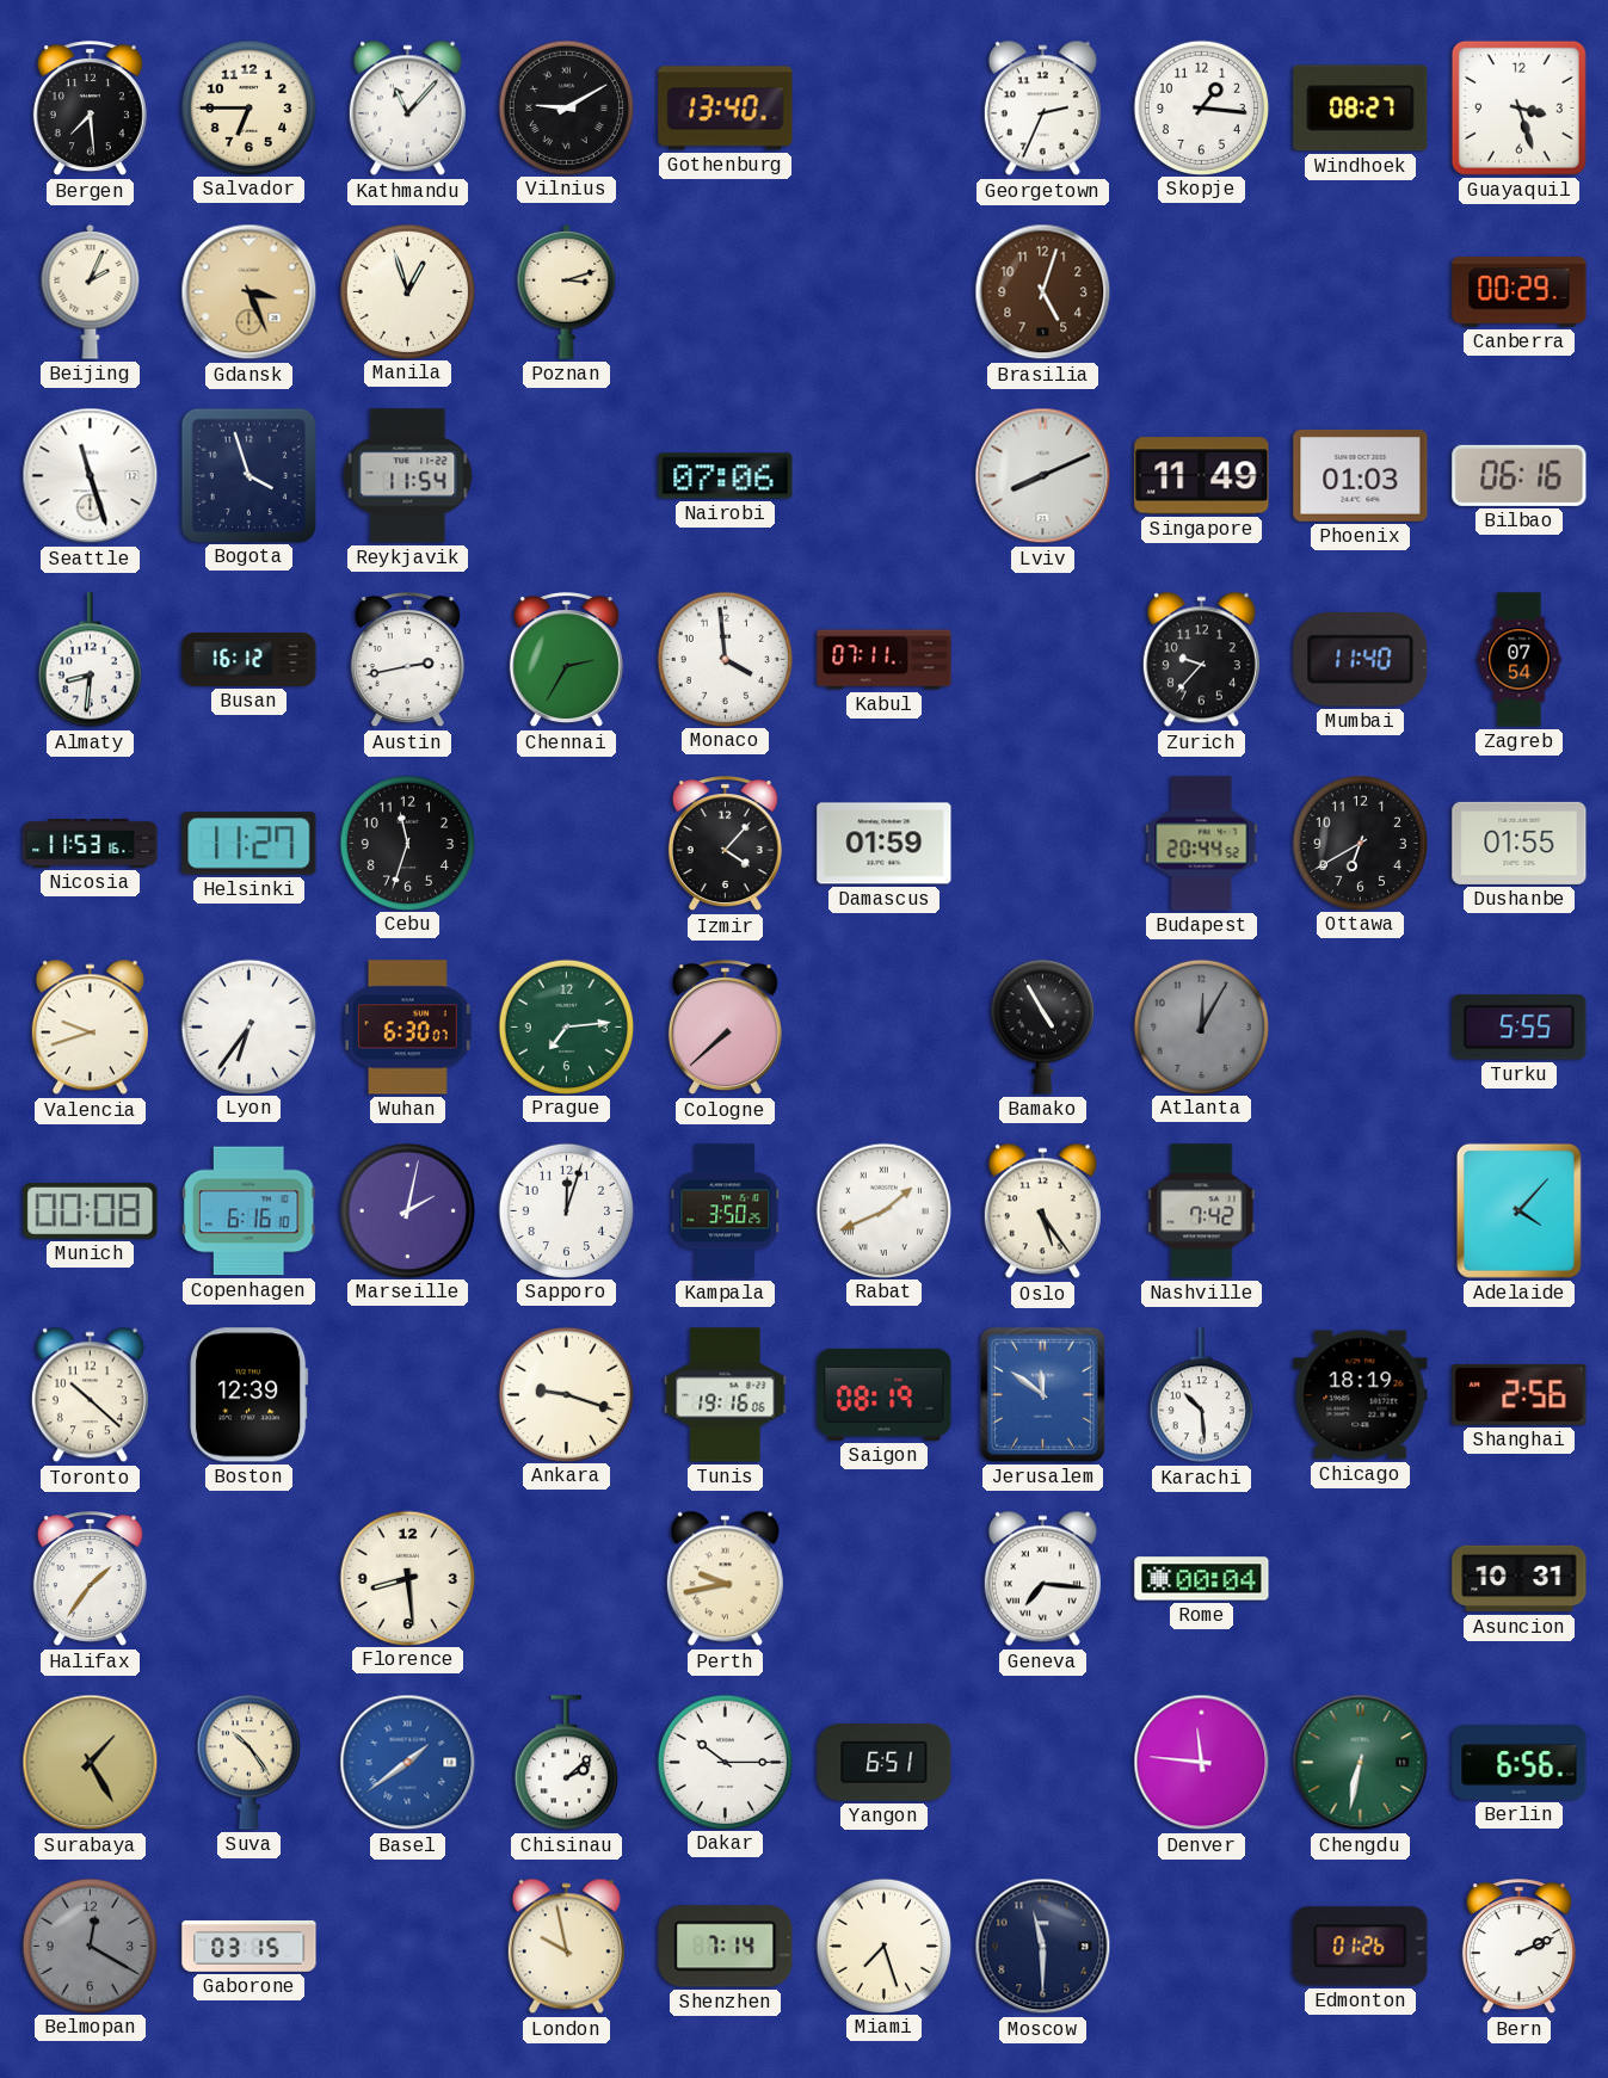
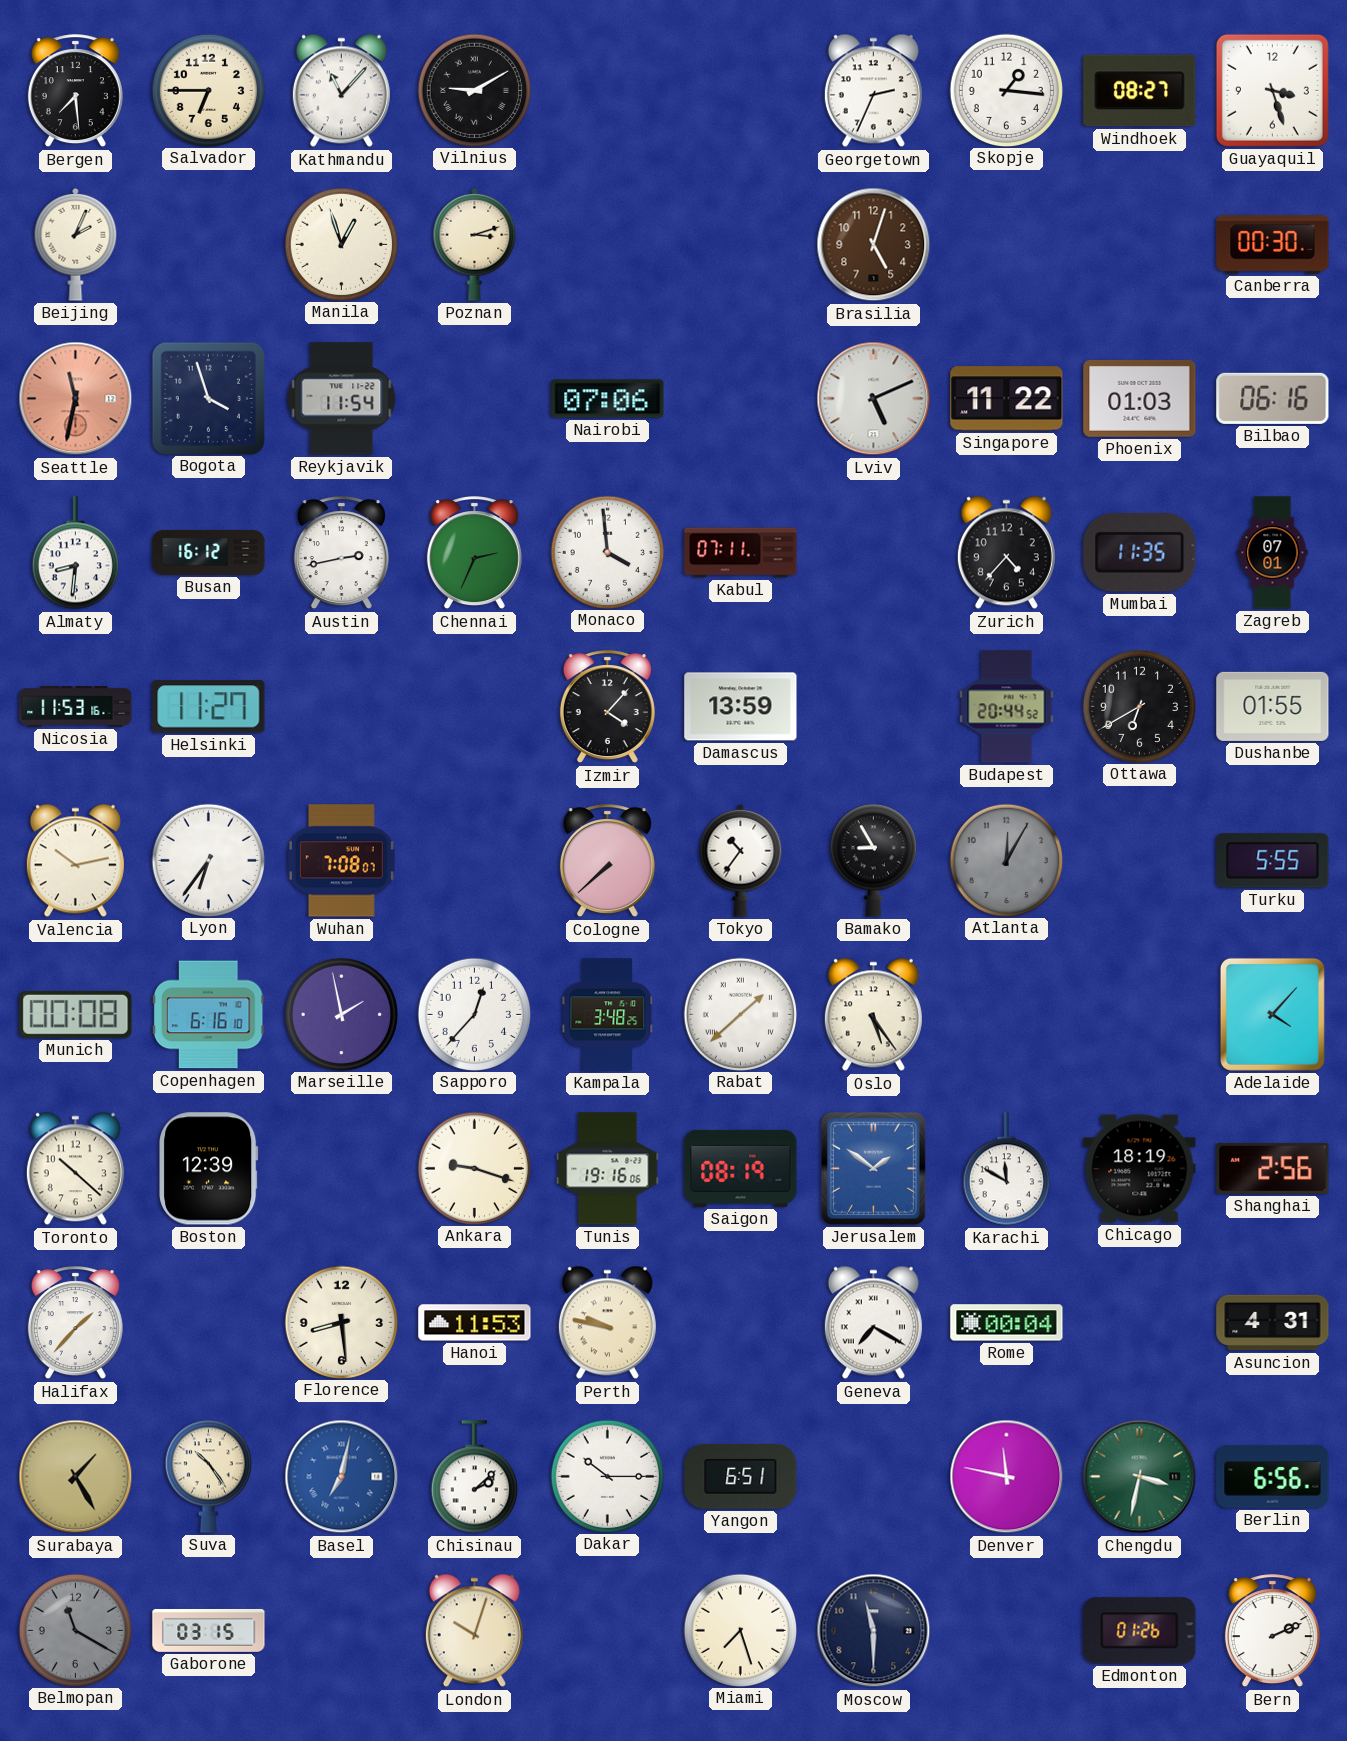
Gothenburg: 13:40 -> none (726, 109)
Gdansk: 3:26 -> none (249, 292)
Canberra: 00:29 -> 00:30 (1273, 245)
Seattle: 11:27 -> 11:32 (76, 399)
Seattle dial: white -> salmon (76, 399)
Lviv: 8:11 -> 5:11 (874, 399)
Singapore: 11:49 -> 11:22 (1007, 399)
Chennai: 2:35 -> 2:34 (474, 553)
Zurich: 9:37 -> 4:37 (1006, 553)
Mumbai: 11:40 -> 11:35 (1140, 553)
Zagreb: 07:54 -> 07:01 (1273, 553)
Cebu: 11:33 -> none (407, 843)
Damascus: 01:59 -> 13:59 (741, 707)
Valencia: 9:42 -> 10:13 (75, 861)
Wuhan: 6:30 -> 7:08 (341, 861)
Prague: 7:14 -> none (566, 1026)
Tokyo: none -> 10:36 (741, 860)
Bamako: 4:55 -> 8:55 (873, 860)
Marseille: 2:02 -> 1:58 (341, 1014)
Sapporo: 12:03 -> 12:37 (474, 1014)
Kampala: 3:50 -> 3:48 (608, 1015)
Rabat: 1:41 -> 1:38 (740, 1014)
Nashville: 7:42 -> none (1202, 1211)
Jerusalem: 11:51 -> 1:51 (873, 1168)
Karachi: 10:29 -> 11:50 (1006, 1169)
Halifax: 1:36 -> 1:37 (75, 1323)
Hanoi: none -> 11:53 (475, 1323)
Perth: 9:43 -> 9:47 (607, 1323)
Geneva: 7:16 -> 7:20 (873, 1323)
Asuncion: 10:31 -> 4:31 (1273, 1323)
Basel: 1:39 -> 7:02 (342, 1477)
Denver: 11:46 -> 11:47 (1007, 1477)
Chengdu: 6:32 -> 3:32 (1140, 1477)
Belmopan: 12:20 -> 11:20 (75, 1630)
London: 9:58 -> 10:03 (474, 1631)
Shenzhen: 7:14 -> none (726, 1947)
